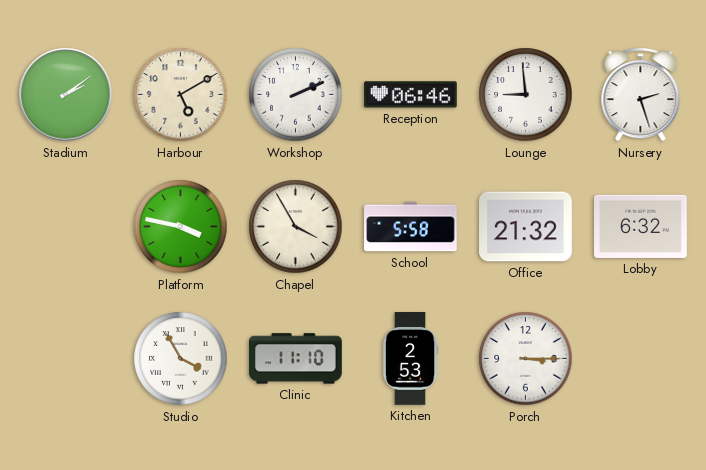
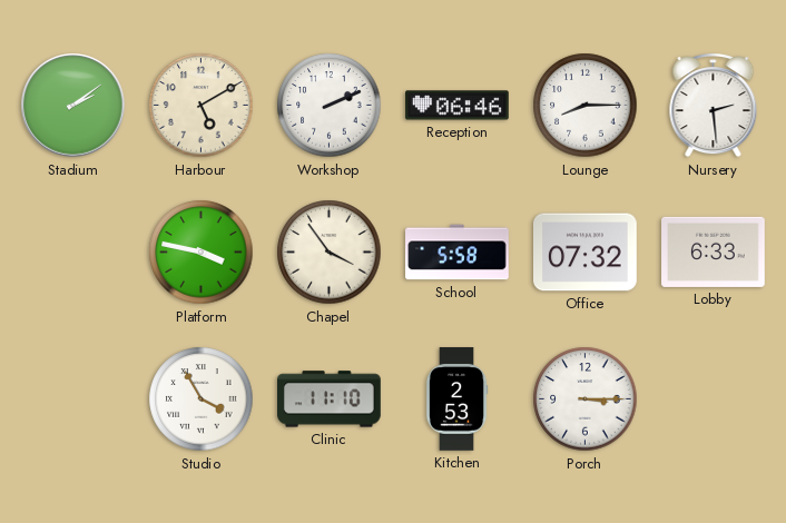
Lounge: 8:59 -> 8:15 (586, 106)
Nursery: 2:27 -> 2:29 (714, 106)
Chapel: 3:55 -> 3:54 (330, 253)
Office: 21:32 -> 07:32 (586, 253)
Lobby: 6:32 -> 6:33 (714, 251)
